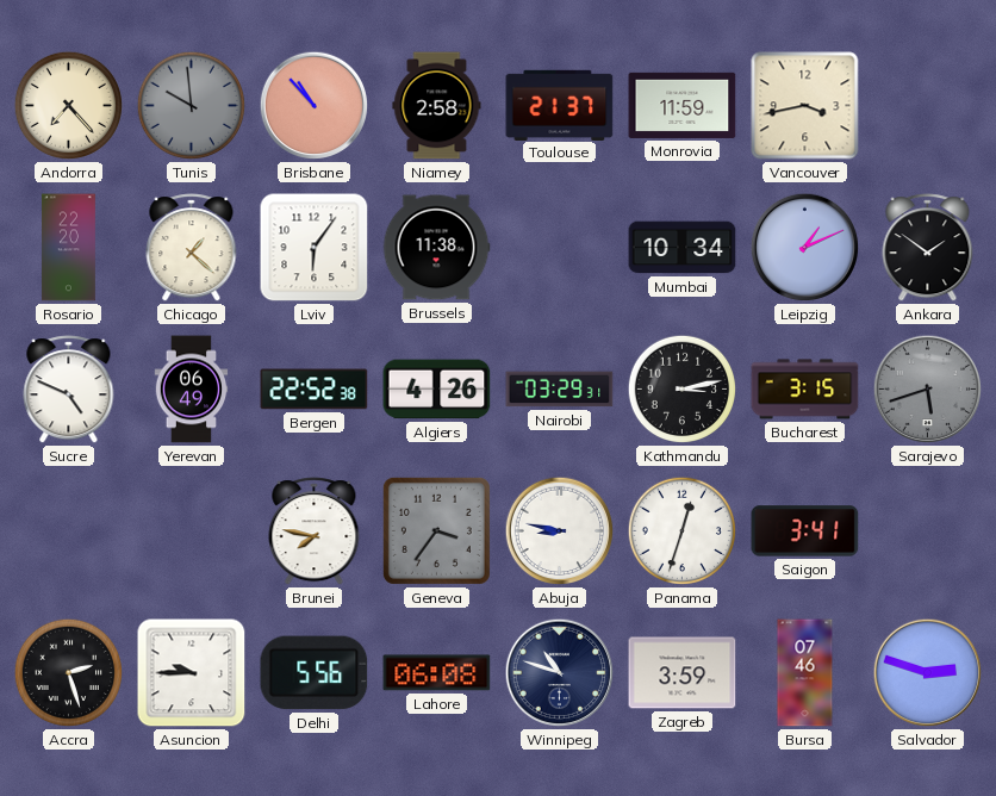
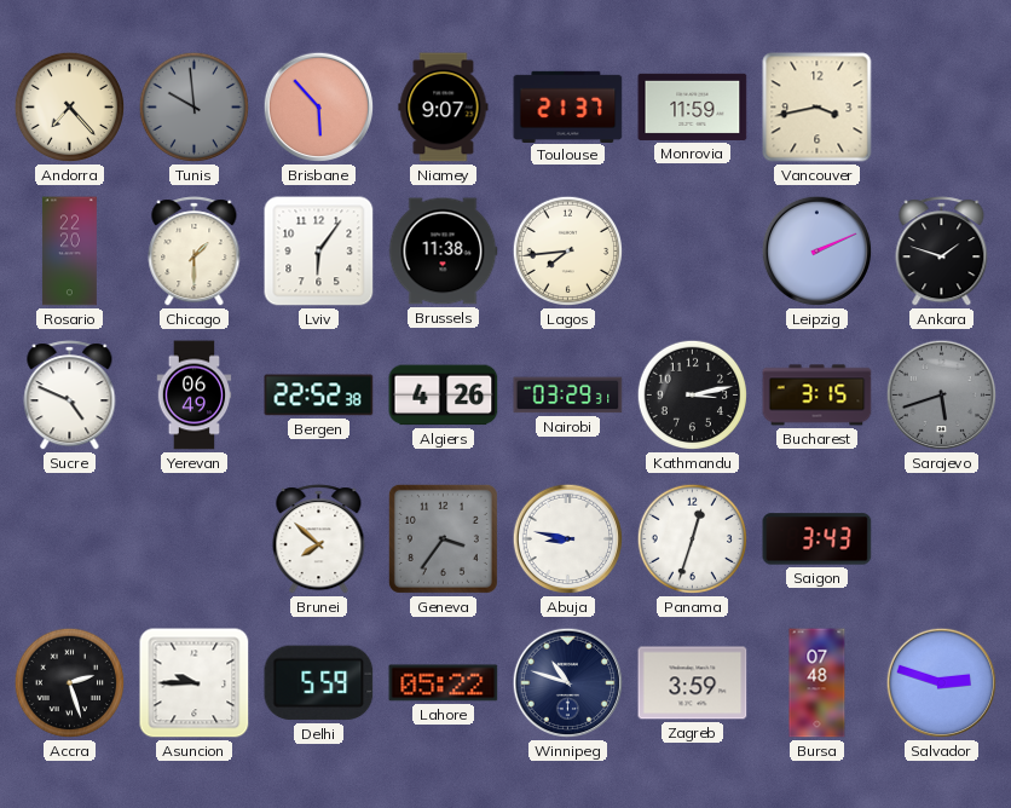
Brisbane: 10:53 -> 5:53 (319, 108)
Niamey: 2:58 -> 9:07 (444, 108)
Chicago: 1:22 -> 1:30 (195, 252)
Lagos: none -> 7:44 (568, 252)
Mumbai: 10:34 -> none (683, 248)
Leipzig: 1:11 -> 2:11 (818, 252)
Ankara: 1:51 -> 1:48 (942, 252)
Brunei: 7:47 -> 7:52 (319, 539)
Saigon: 3:41 -> 3:43 (818, 539)
Delhi: 5:56 -> 5:59 (319, 683)
Lahore: 06:08 -> 05:22 (444, 683)
Bursa: 07:46 -> 07:48 (818, 683)
